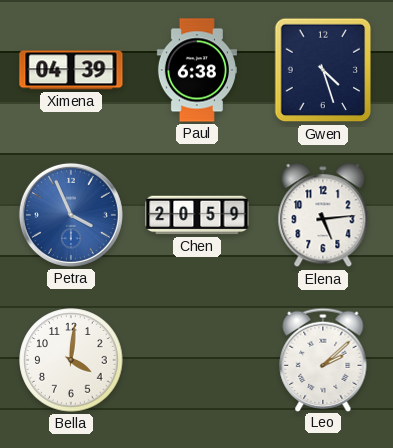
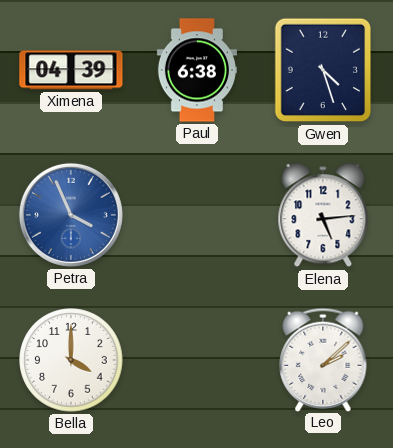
Chen: 20:59 -> none (197, 215)
Bella: 4:01 -> 4:00 (71, 360)
